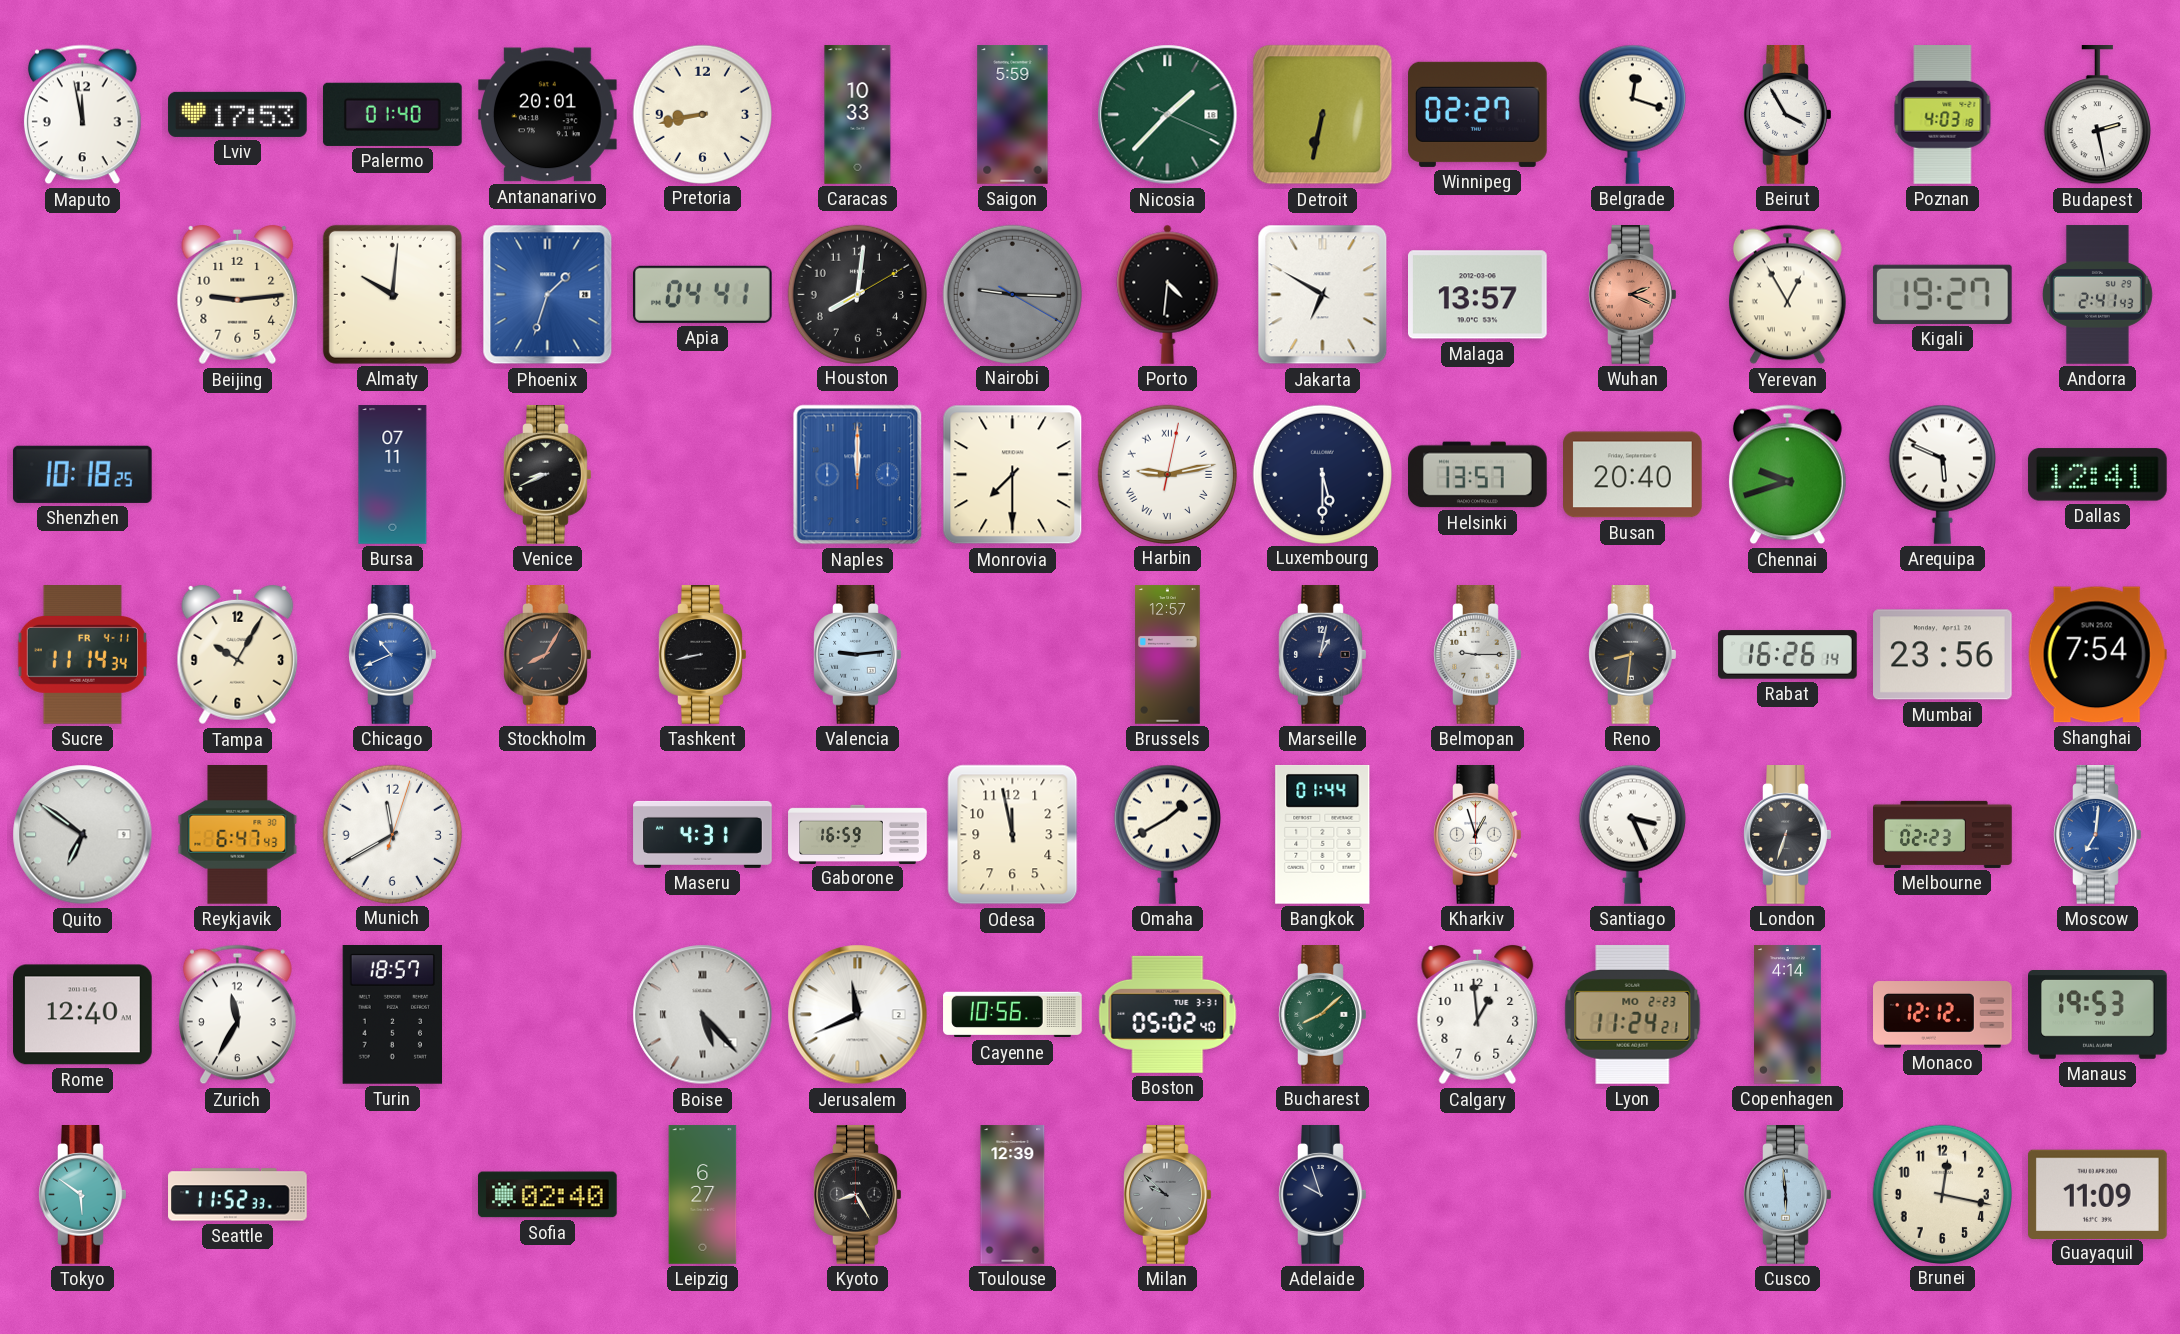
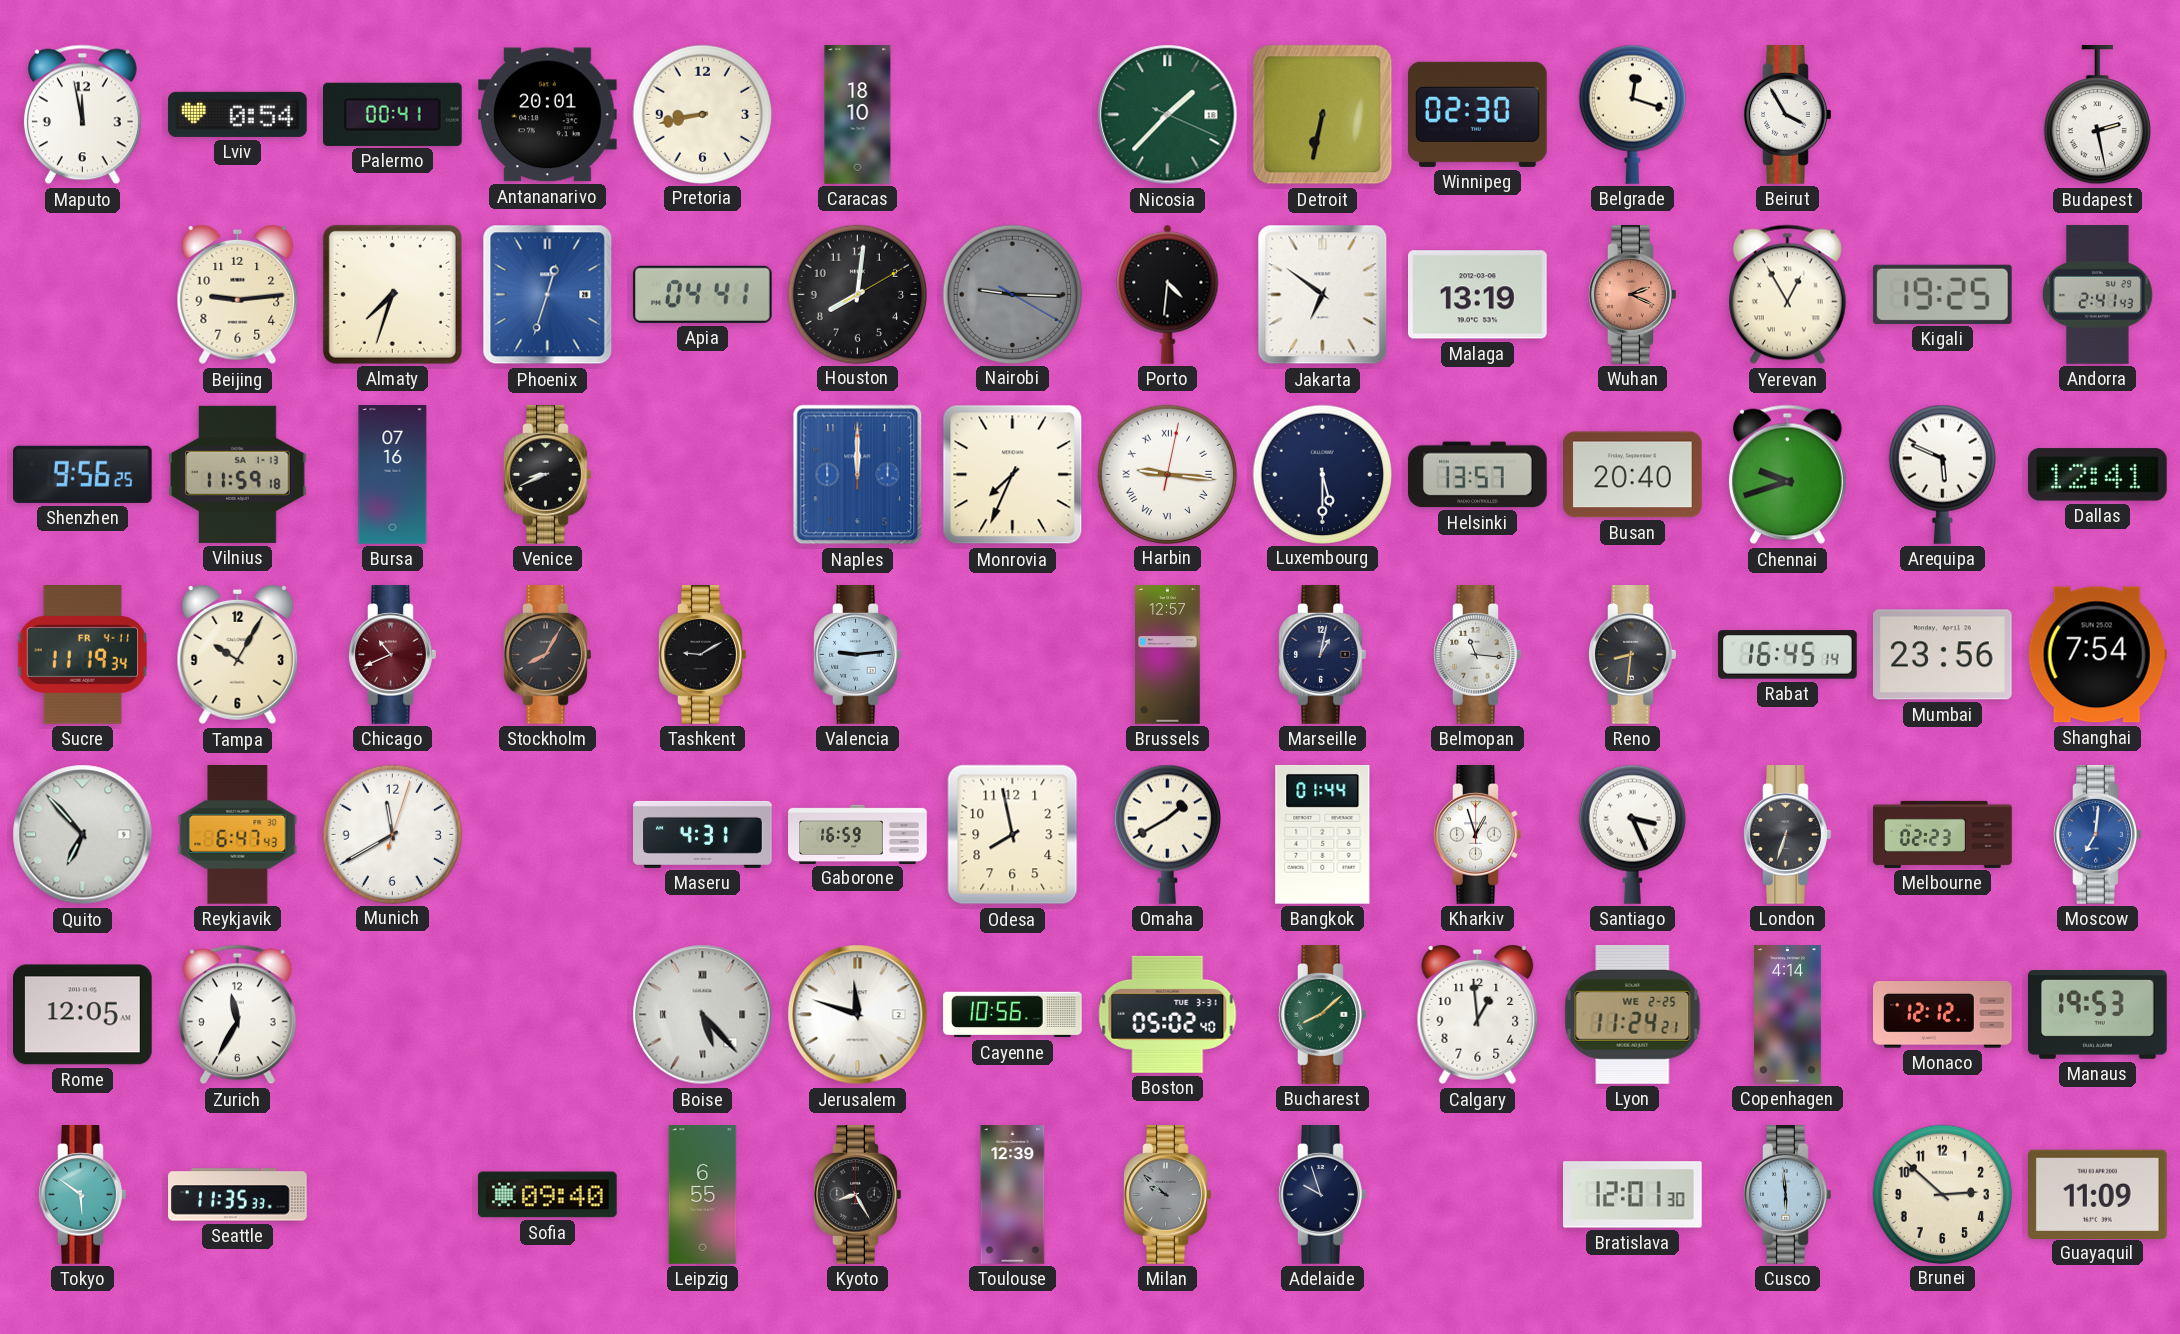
Lviv: 17:53 -> 0:54 (238, 114)
Palermo: 01:40 -> 00:41 (392, 114)
Caracas: 10:33 -> 18:10 (858, 115)
Saigon: 5:59 -> none (1013, 115)
Winnipeg: 02:27 -> 02:30 (1478, 114)
Poznan: 4:03 -> none (1943, 115)
Almaty: 10:01 -> 7:33 (392, 294)
Phoenix: 1:33 -> 12:33 (548, 295)
Jakarta: 6:50 -> 6:51 (1323, 295)
Malaga: 13:57 -> 13:19 (1478, 295)
Kigali: 19:27 -> 19:25 (1942, 294)
Shenzhen: 10:18 -> 9:56 (82, 474)
Vilnius: none -> 11:59 (238, 474)
Bursa: 07:11 -> 07:16 (393, 475)
Monrovia: 7:30 -> 7:34 (1013, 475)
Harbin: 9:13 -> 9:16 (1168, 474)
Sucre: 11:14 -> 11:19 (82, 655)
Chicago dial: blue -> burgundy (393, 655)
Tashkent: 8:43 -> 9:10 (703, 655)
Belmopan: 9:15 -> 11:16 (1478, 655)
Rabat: 16:26 -> 16:45 (1788, 655)
Quito: 6:51 -> 6:53 (83, 835)
Odesa: 11:58 -> 7:58 (1013, 835)
Rome: 12:40 -> 12:05 (83, 1015)
Turin: 18:57 -> none (393, 1015)
Jerusalem: 11:41 -> 11:48 (858, 1015)
Lyon date: MO 2-23 -> WE 2-25 (1633, 1014)
Seattle: 11:52 -> 11:35 (238, 1195)
Sofia: 02:40 -> 09:40 (548, 1195)
Leipzig: 6:27 -> 6:55 (703, 1195)
Bratislava: none -> 12:01 (1633, 1195)
Brunei: 12:17 -> 2:52 (1943, 1194)
